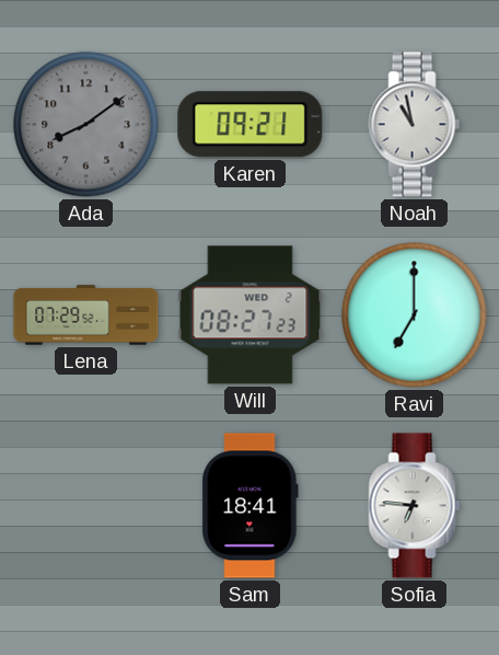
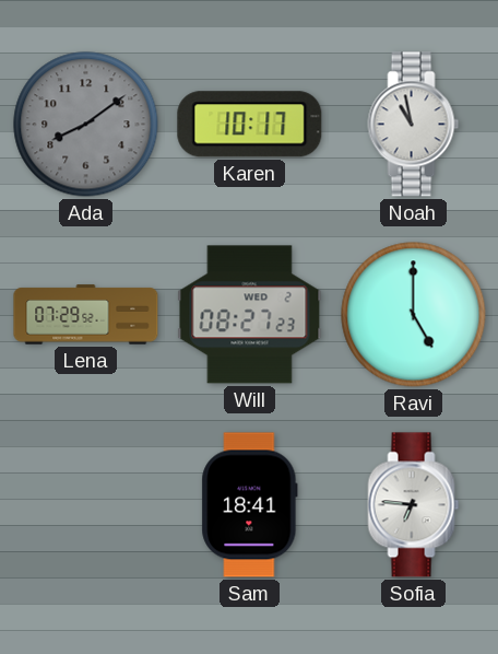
Karen: 09:21 -> 10:17 (250, 125)
Ravi: 7:00 -> 5:00 (414, 315)
